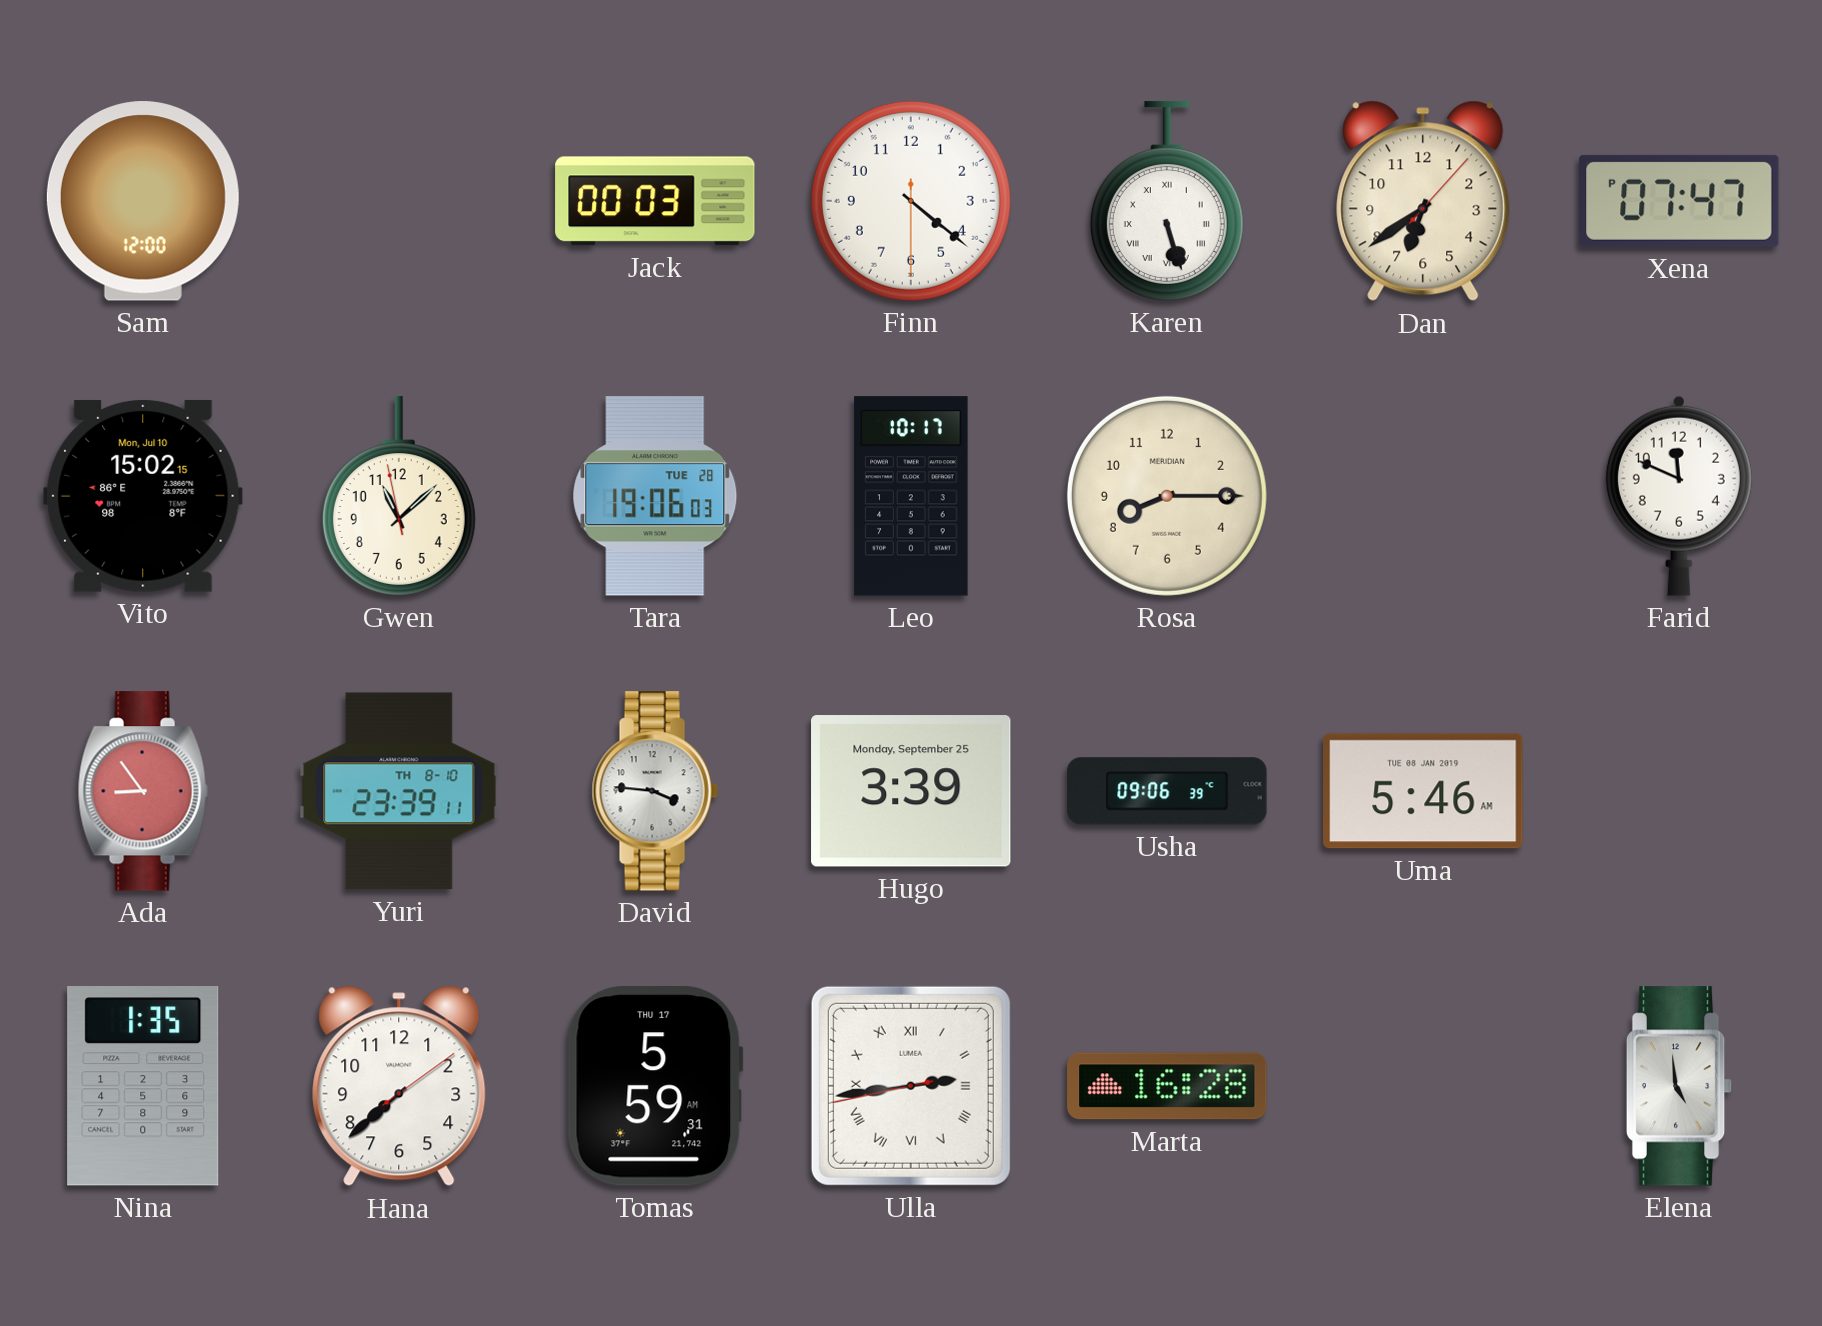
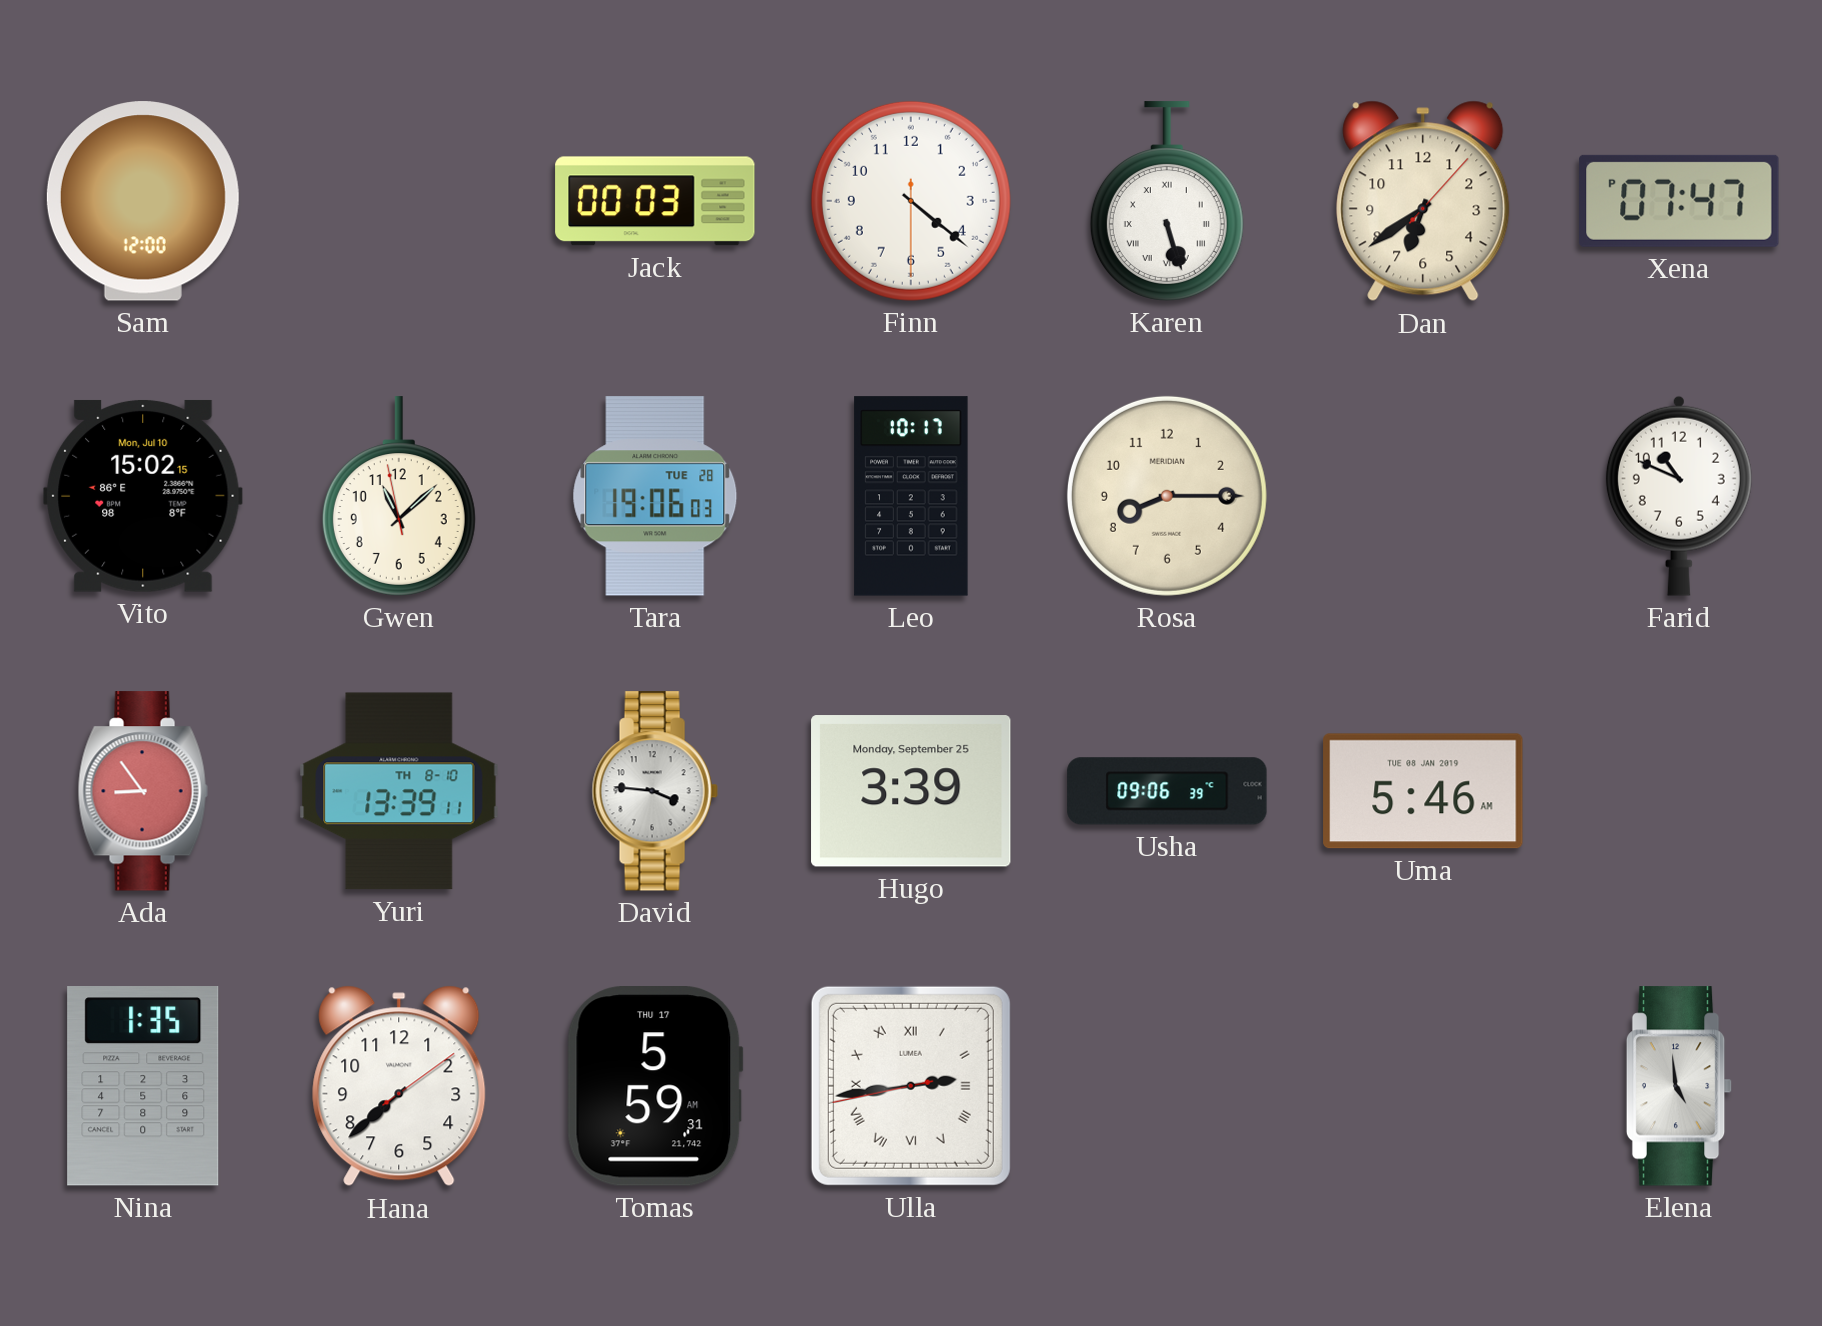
Farid: 11:49 -> 10:49 (1679, 496)
Yuri: 23:39 -> 13:39 (399, 791)
Marta: 16:28 -> none (1167, 1086)
